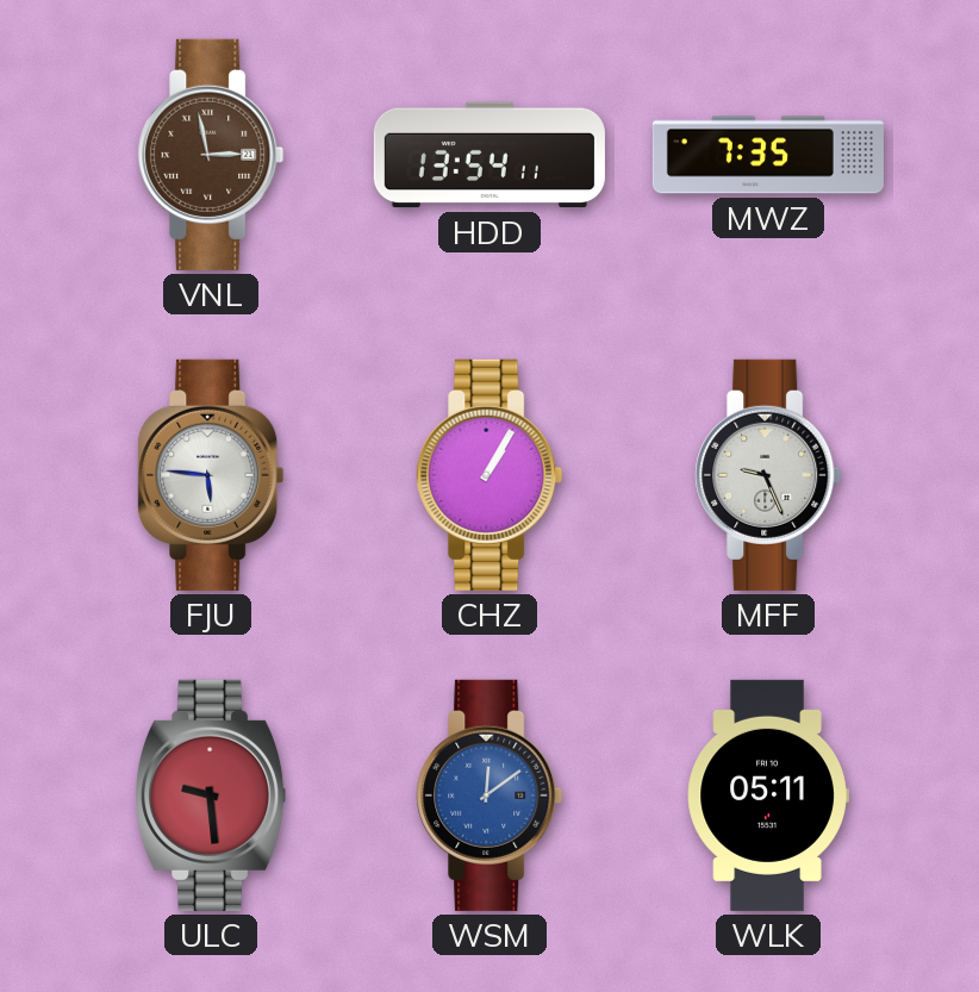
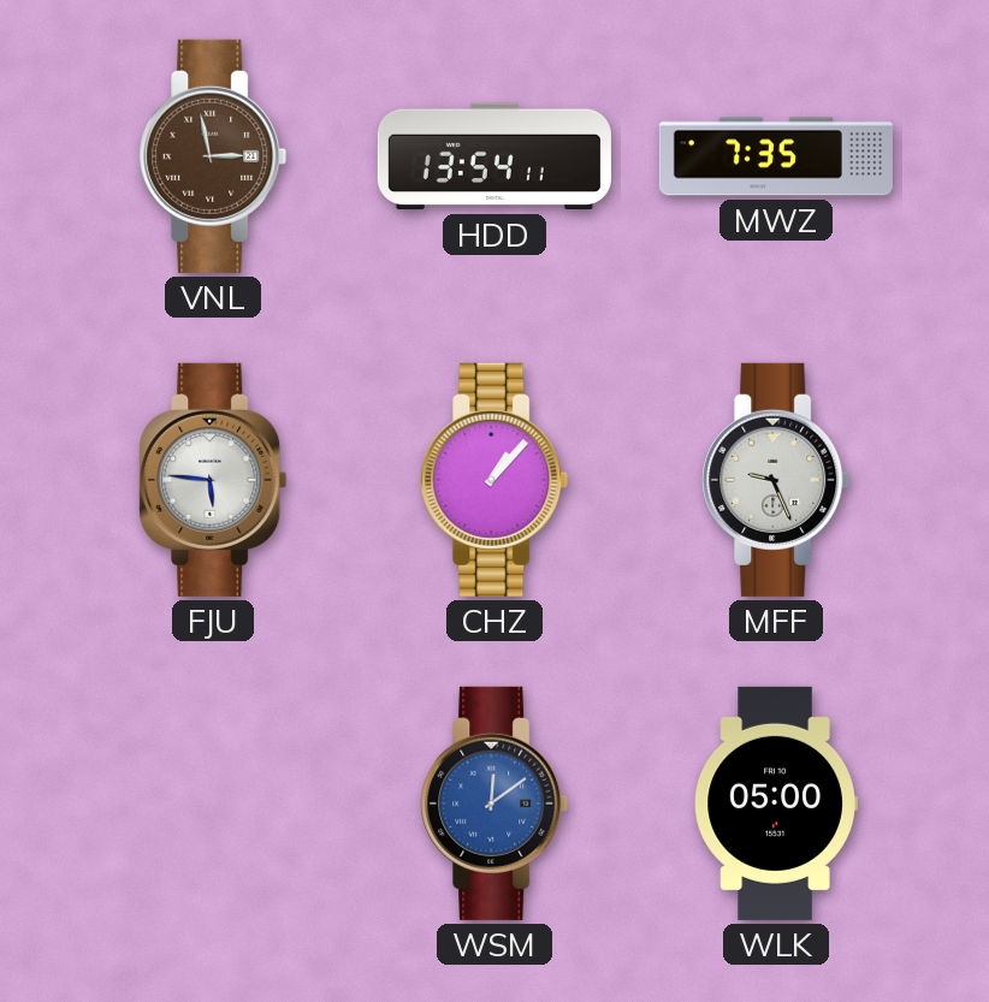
CHZ: 1:05 -> 1:07 (494, 480)
ULC: 9:29 -> none (211, 796)
WLK: 05:11 -> 05:00 (776, 804)
